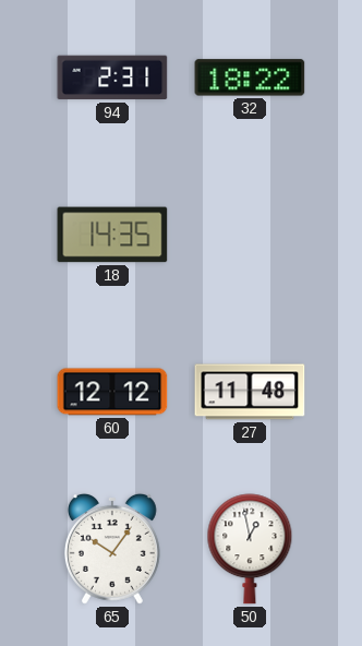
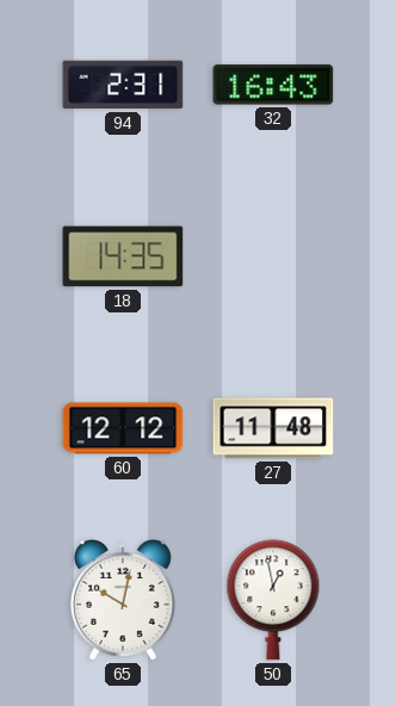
32: 18:22 -> 16:43 (273, 85)
65: 10:06 -> 10:02 (123, 600)
